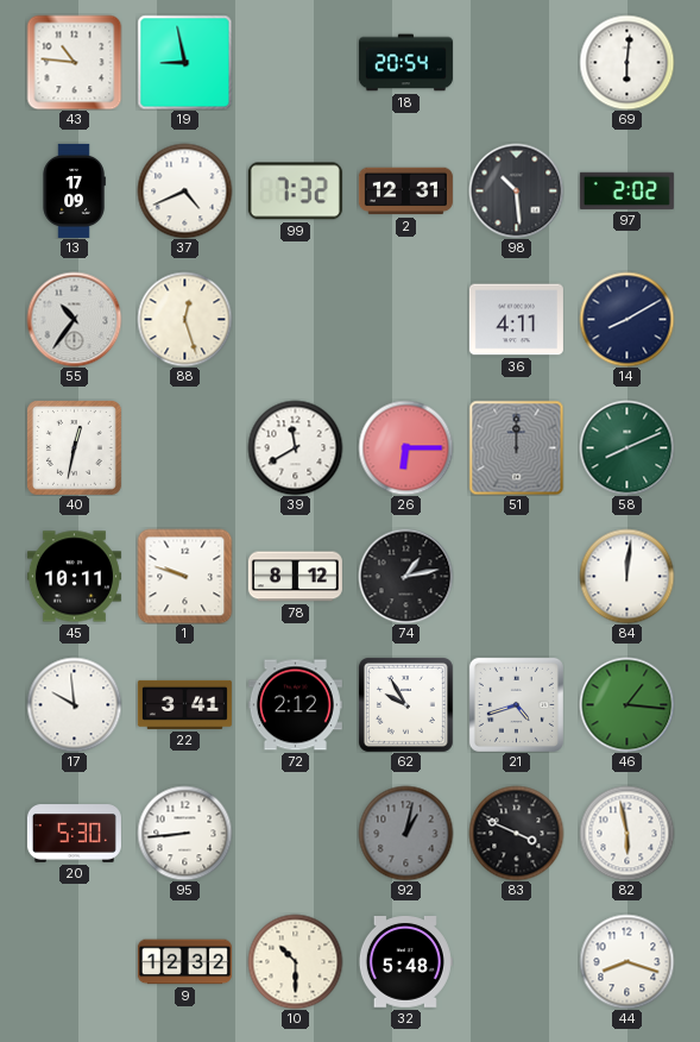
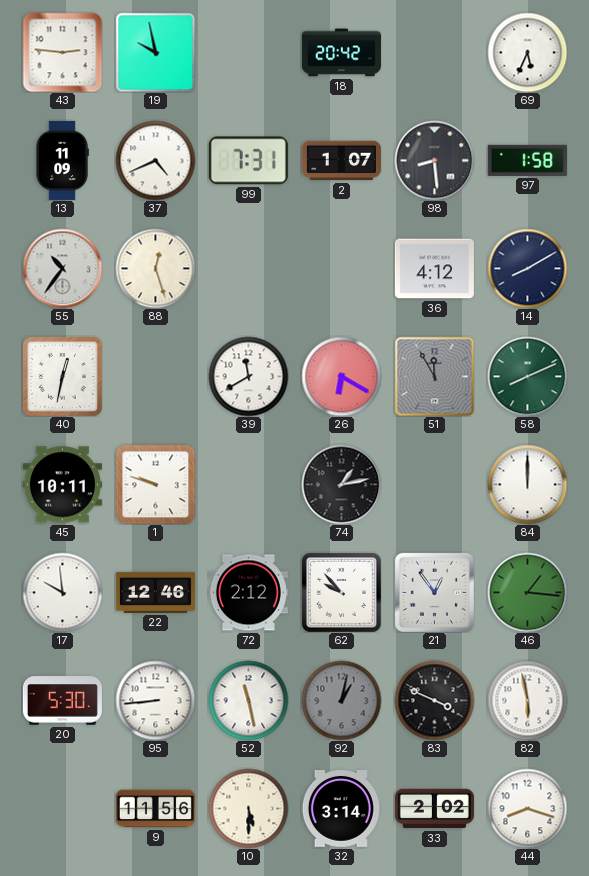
43: 10:46 -> 2:46 (62, 52)
19: 8:58 -> 9:58 (155, 52)
18: 20:54 -> 20:42 (341, 53)
69: 6:01 -> 5:34 (527, 52)
13: 17:09 -> 11:09 (62, 160)
99: 7:32 -> 7:31 (248, 161)
2: 12:31 -> 1:07 (341, 161)
98: 10:29 -> 8:29 (434, 160)
97: 2:02 -> 1:58 (527, 160)
36: 4:11 -> 4:12 (434, 269)
26: 6:15 -> 6:20 (341, 376)
51: 12:00 -> 11:55 (434, 376)
78: 8:12 -> none (295, 577)
84: 12:01 -> 12:00 (527, 484)
22: 3:41 -> 12:46 (155, 592)
62: 9:55 -> 9:53 (341, 592)
21: 4:42 -> 12:54 (434, 592)
52: none -> 11:28 (248, 700)
9: 12:32 -> 11:56 (155, 809)
10: 10:30 -> 5:30 (248, 808)
32: 5:48 -> 3:14 (341, 809)
33: none -> 2:02 (434, 809)
